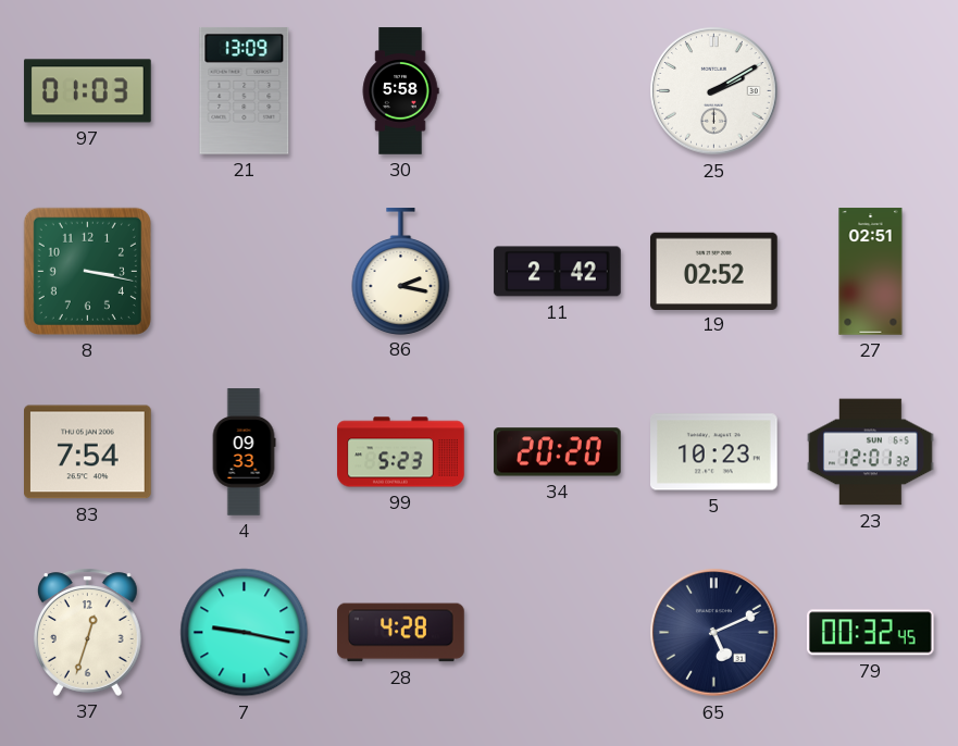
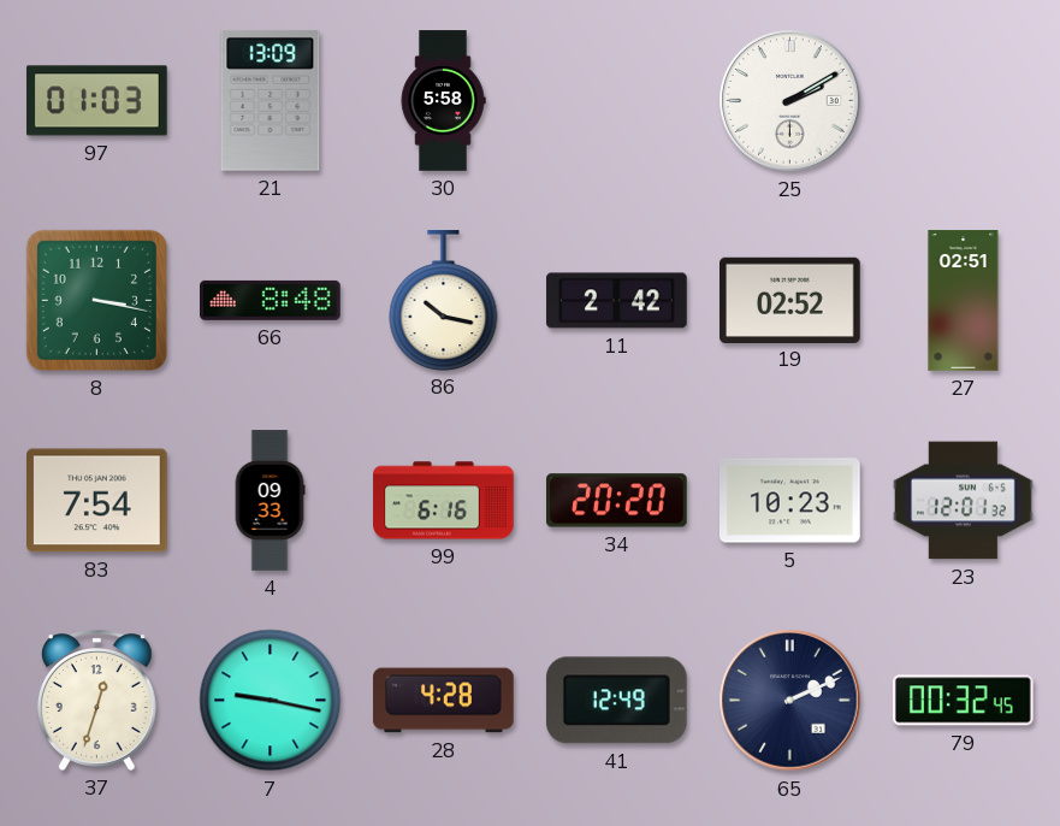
66: none -> 8:48 (271, 300)
86: 2:17 -> 10:17 (444, 300)
99: 5:23 -> 6:16 (444, 501)
41: none -> 12:49 (616, 701)
65: 5:11 -> 2:11 (790, 701)
